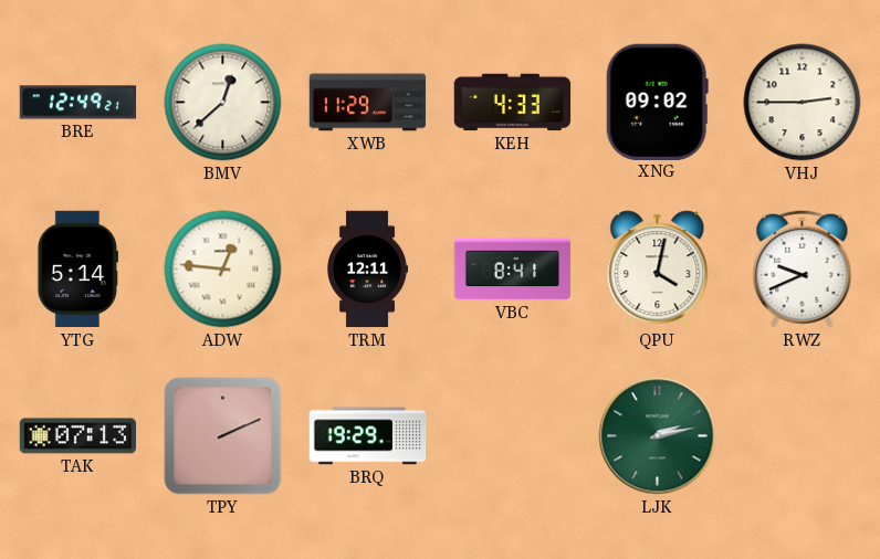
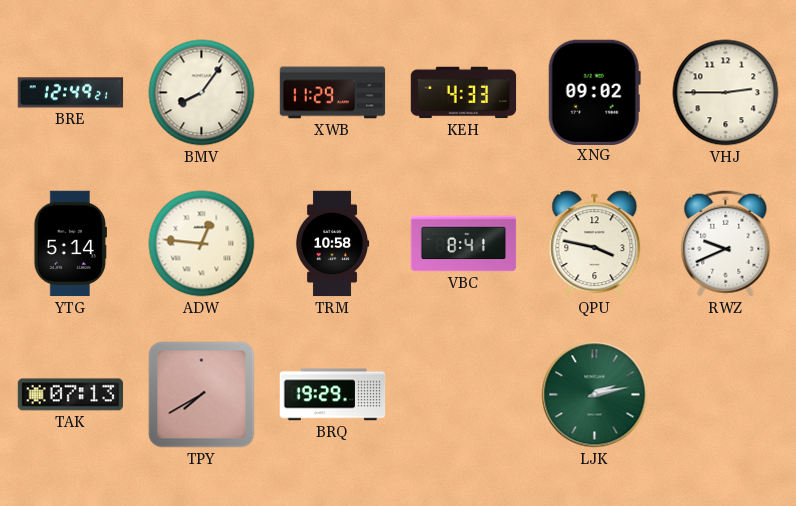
BMV: 12:38 -> 8:06 (202, 93)
TRM: 12:11 -> 10:58 (332, 244)
QPU: 4:02 -> 3:47 (595, 244)
TPY: 2:11 -> 7:40 (202, 395)
